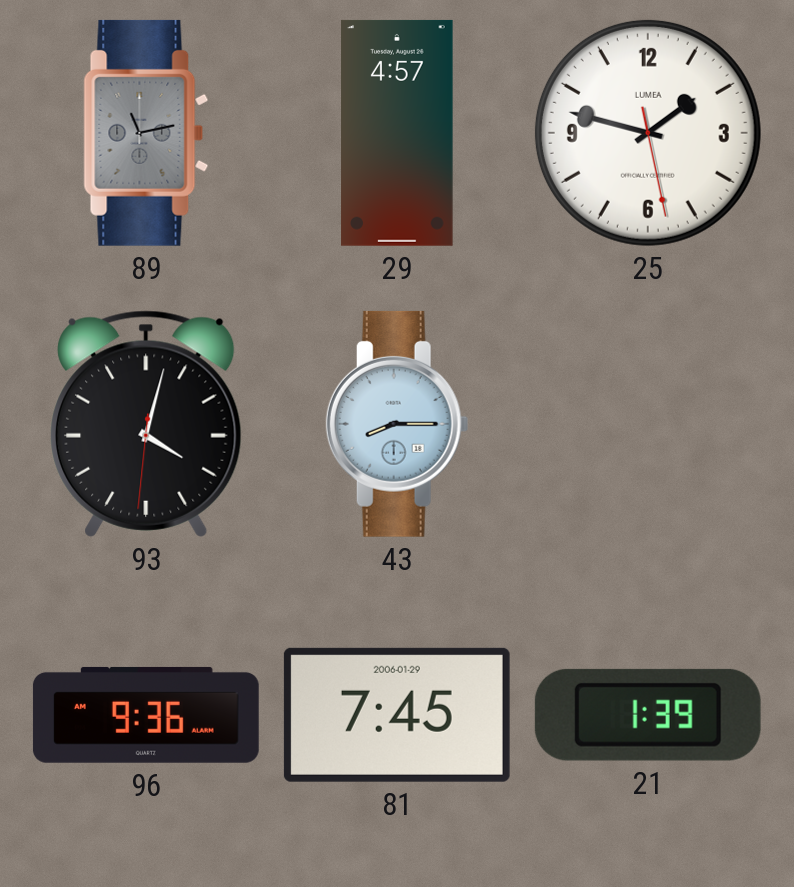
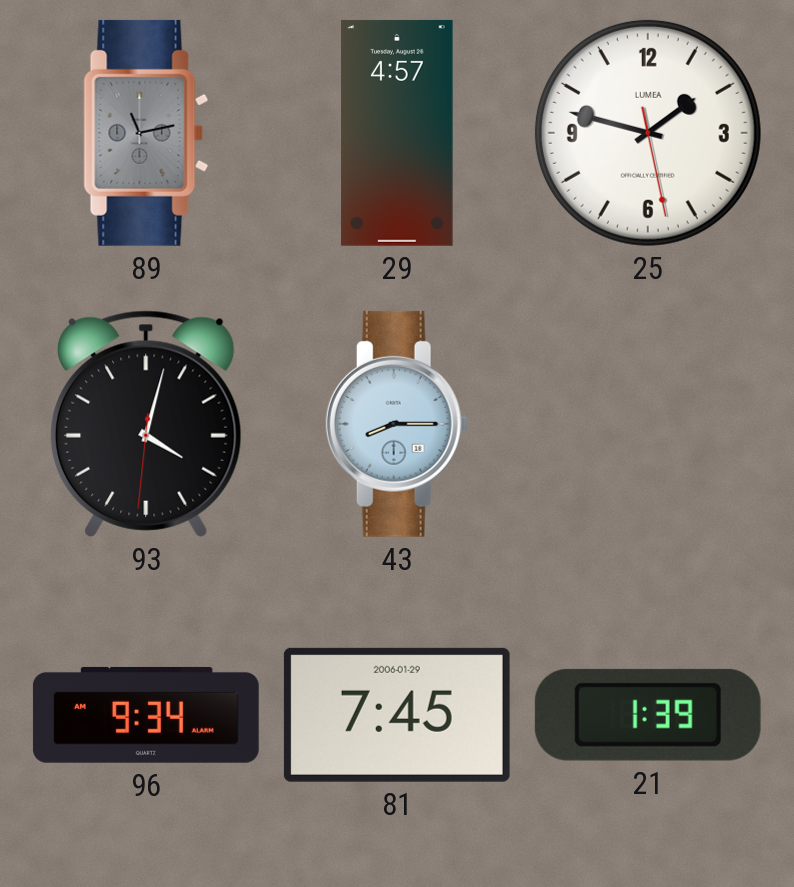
96: 9:36 -> 9:34 (146, 715)
